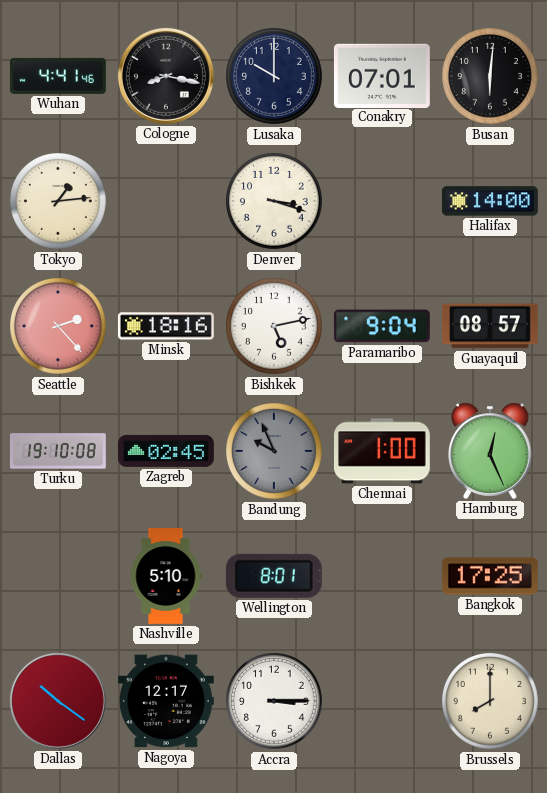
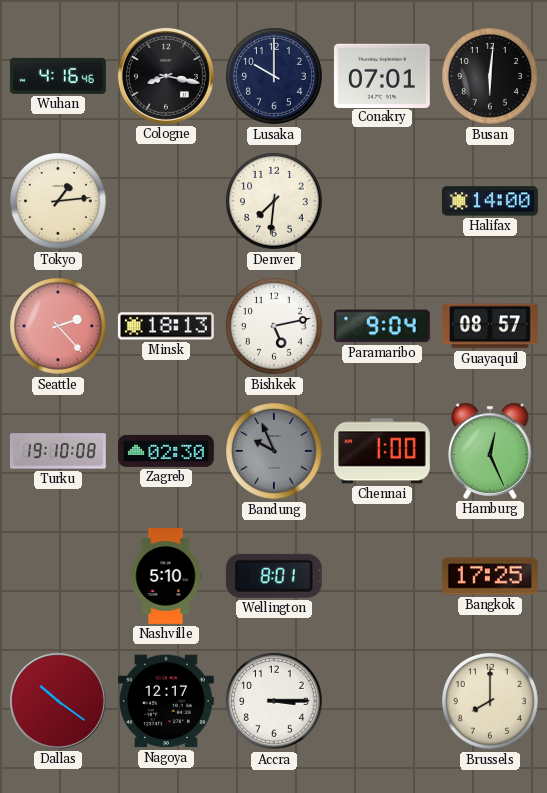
Wuhan: 4:41 -> 4:16 (58, 76)
Denver: 3:18 -> 7:31 (275, 202)
Minsk: 18:16 -> 18:13 (166, 326)
Zagreb: 02:45 -> 02:30 (166, 451)
